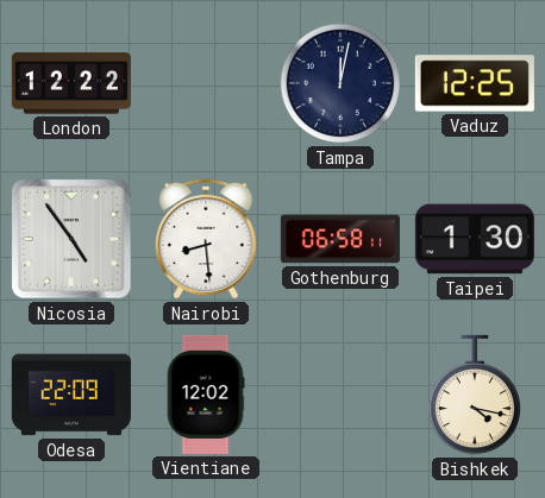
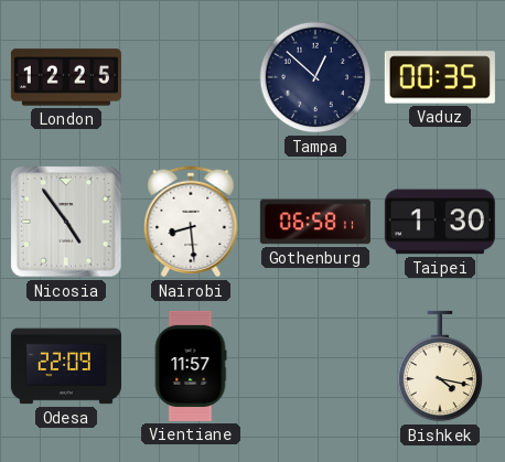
London: 12:22 -> 12:25 (66, 77)
Tampa: 12:02 -> 12:52 (315, 77)
Vaduz: 12:25 -> 00:35 (440, 77)
Vientiane: 12:02 -> 11:57 (191, 366)
